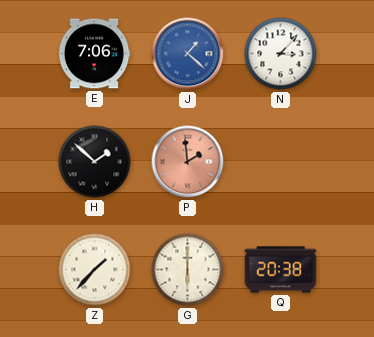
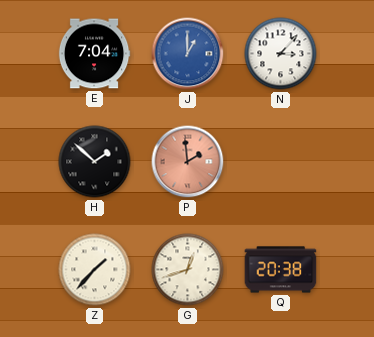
E: 7:06 -> 7:04 (94, 54)
J: 1:22 -> 1:00 (188, 54)
G: 6:00 -> 12:42 (188, 270)
